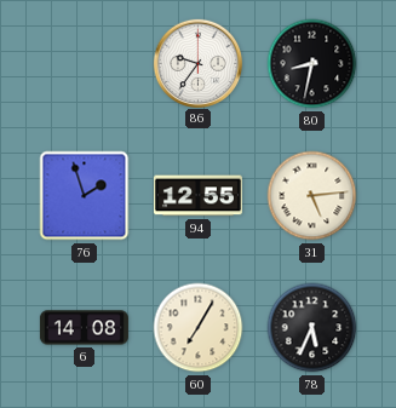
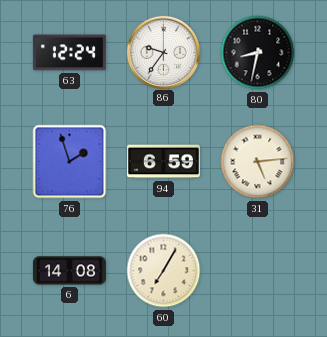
63: none -> 12:24 (69, 53)
94: 12:55 -> 6:59 (163, 162)
78: 5:34 -> none (312, 328)
